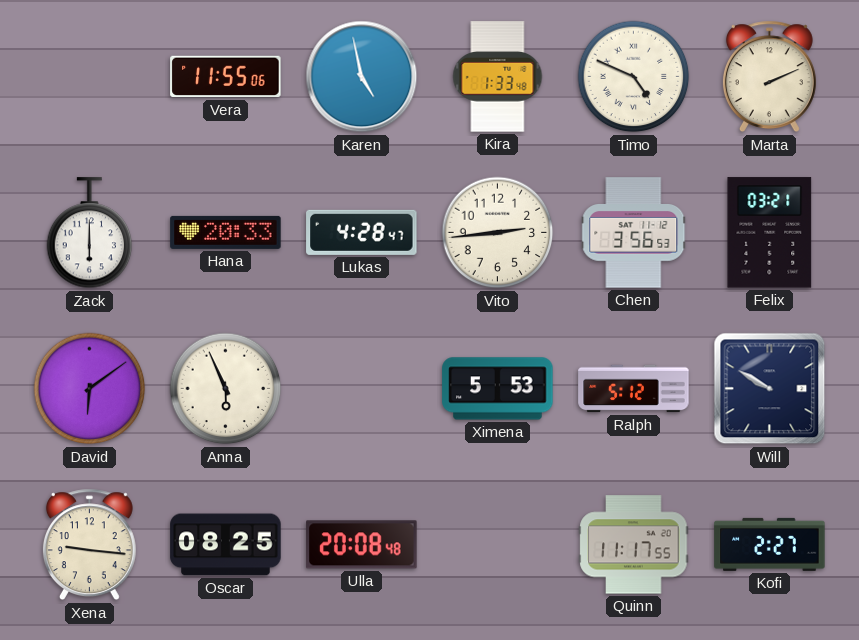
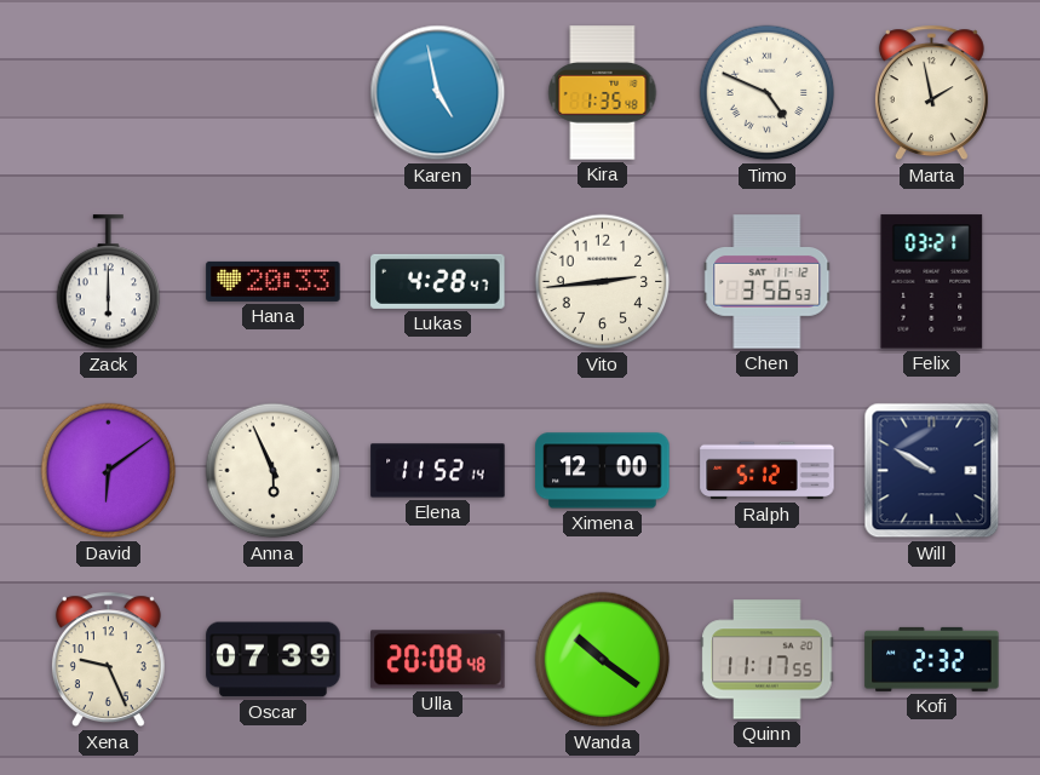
Vera: 11:55 -> none (226, 77)
Kira: 1:33 -> 1:35 (603, 93)
Marta: 2:11 -> 1:58 (931, 93)
Elena: none -> 11:52 (438, 471)
Ximena: 5:53 -> 12:00 (603, 471)
Xena: 9:16 -> 9:26 (108, 660)
Oscar: 08:25 -> 07:39 (274, 660)
Wanda: none -> 10:21 (603, 660)
Kofi: 2:27 -> 2:32 (932, 659)
